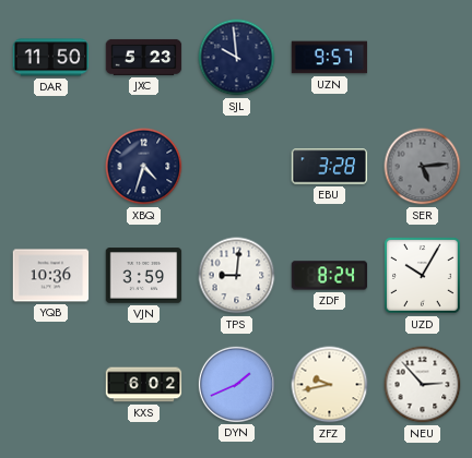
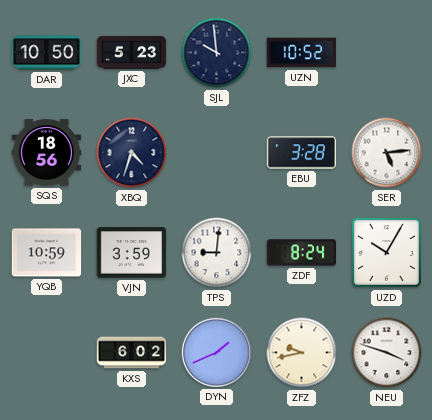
DAR: 11:50 -> 10:50 (47, 53)
UZN: 9:57 -> 10:52 (302, 53)
SQS: none -> 18:56 (47, 153)
SER dial: grey -> white (387, 153)
YQB: 10:36 -> 10:59 (47, 253)
NEU: 2:53 -> 3:48 (387, 353)
